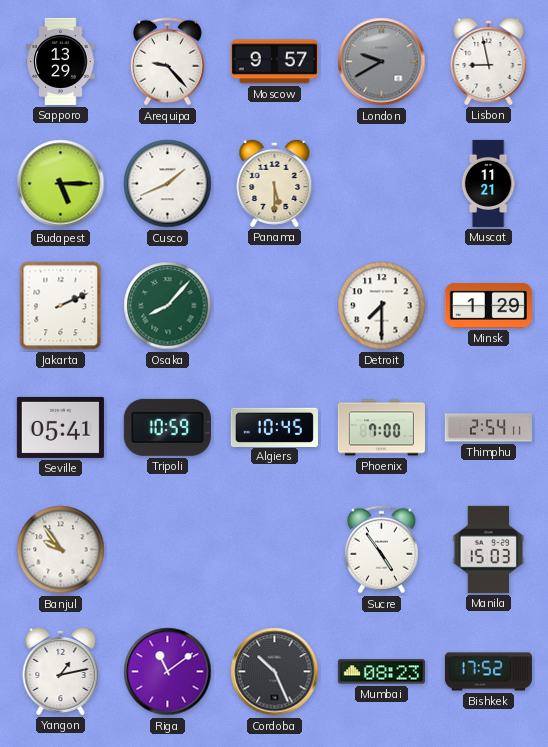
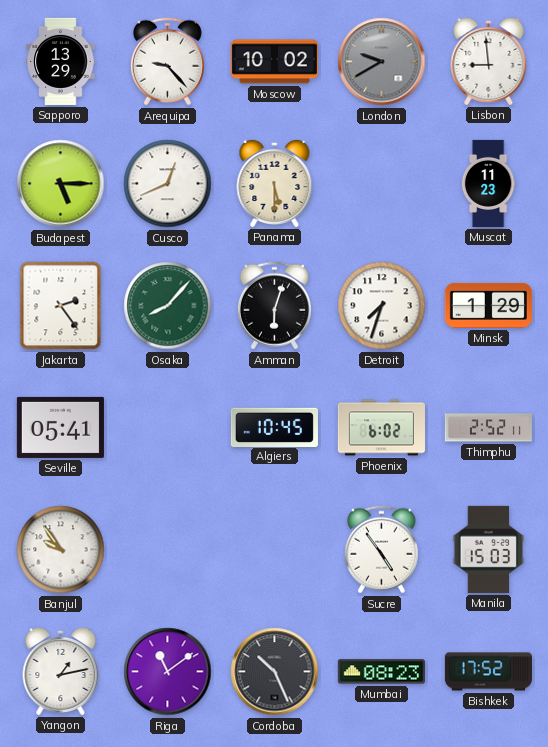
Moscow: 9:57 -> 10:02 (274, 62)
Lisbon: 8:58 -> 8:59 (489, 61)
Cusco: 1:41 -> 12:41 (168, 184)
Muscat: 11:21 -> 11:23 (488, 183)
Jakarta: 2:11 -> 2:24 (61, 306)
Amman: none -> 6:03 (274, 306)
Detroit: 7:30 -> 7:33 (382, 306)
Tripoli: 10:59 -> none (167, 427)
Phoenix: 7:00 -> 6:02 (381, 428)
Thimphu: 2:54 -> 2:52 (488, 428)
